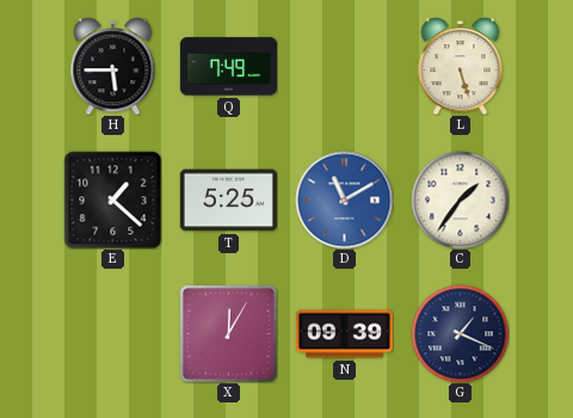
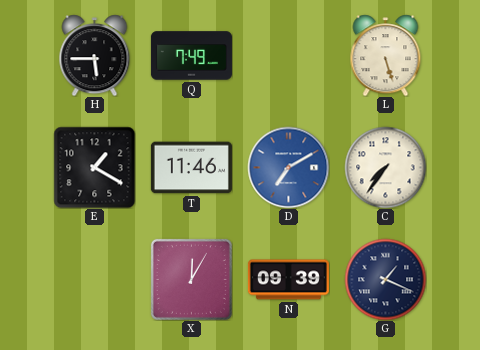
E: 1:22 -> 1:20 (94, 167)
T: 5:25 -> 11:46 (191, 168)
D: 11:10 -> 7:10 (288, 167)
C: 1:36 -> 7:36 (385, 167)
